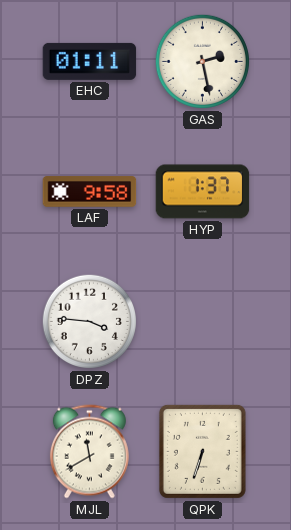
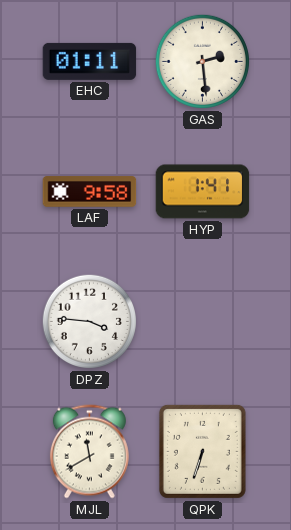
GAS: 2:28 -> 2:29 (202, 61)
HYP: 1:37 -> 1:41 (203, 192)
